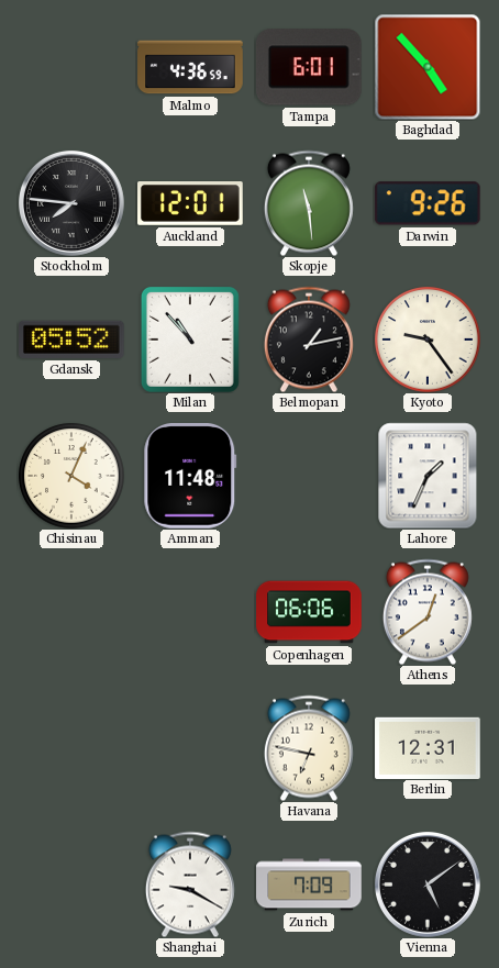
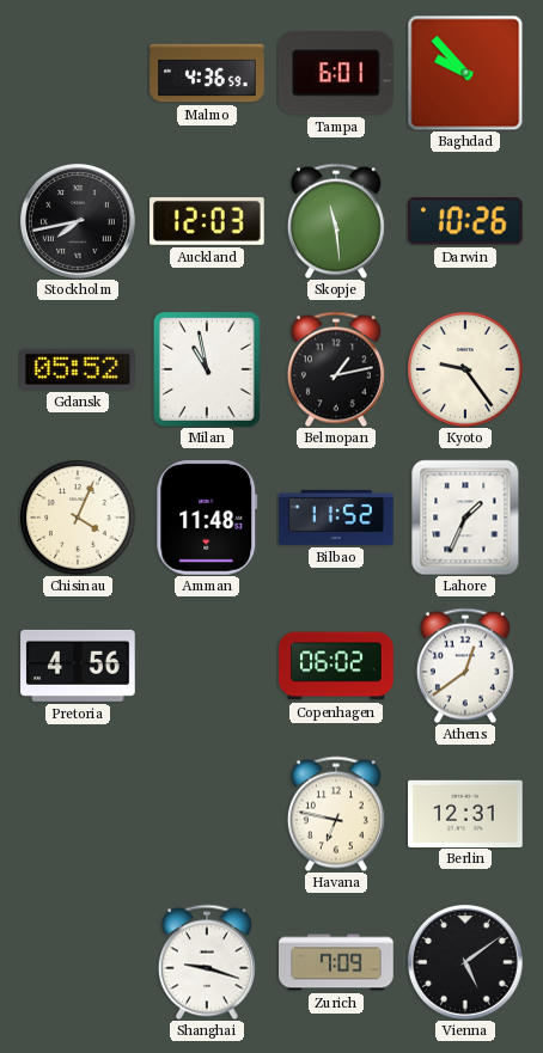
Baghdad: 4:53 -> 9:53 (465, 73)
Stockholm: 7:46 -> 7:43 (78, 221)
Auckland: 12:01 -> 12:03 (207, 222)
Darwin: 9:26 -> 10:26 (465, 221)
Milan: 10:53 -> 10:58 (207, 369)
Bilbao: none -> 11:52 (336, 518)
Pretoria: none -> 4:56 (78, 666)
Copenhagen: 06:06 -> 06:02 (336, 666)
Shanghai: 9:20 -> 9:18 (207, 962)
